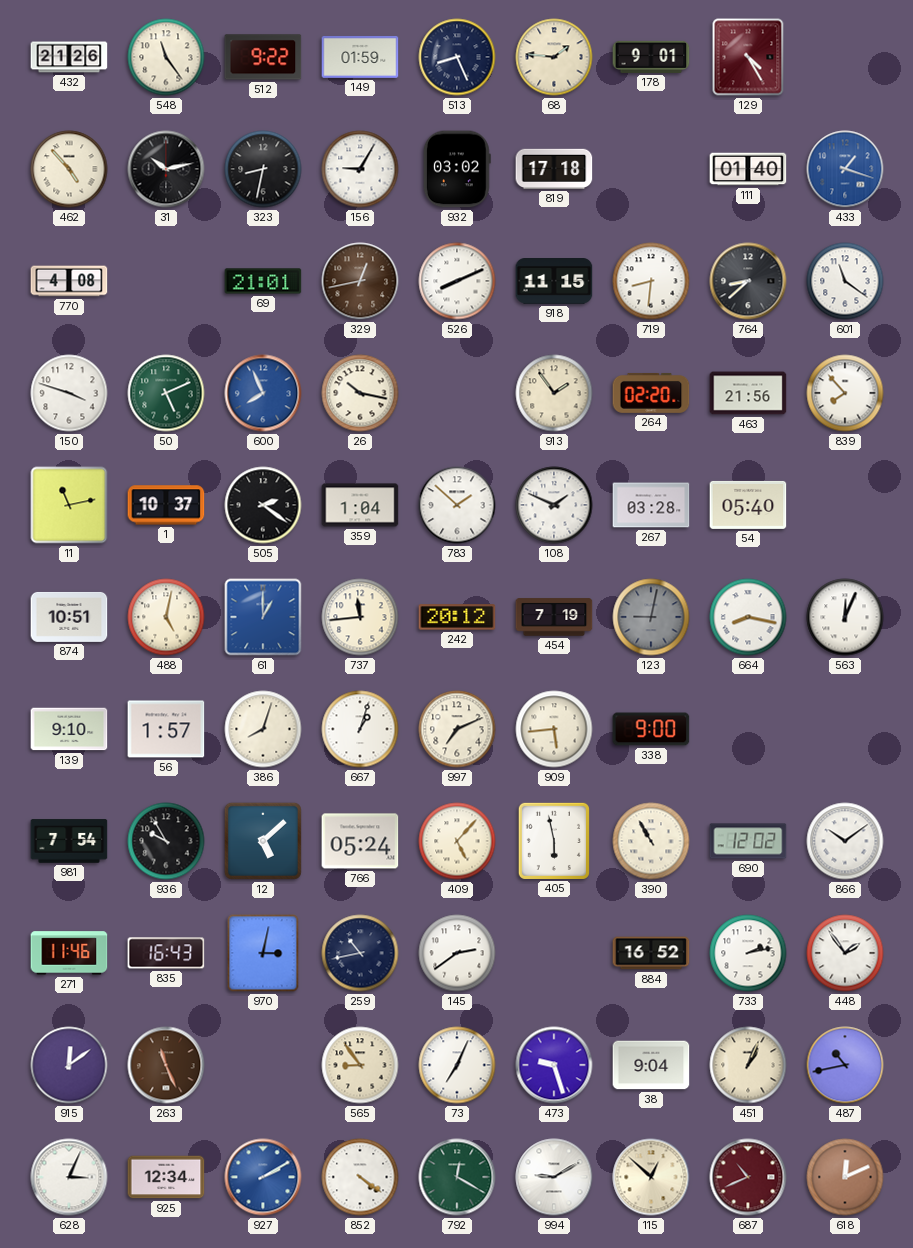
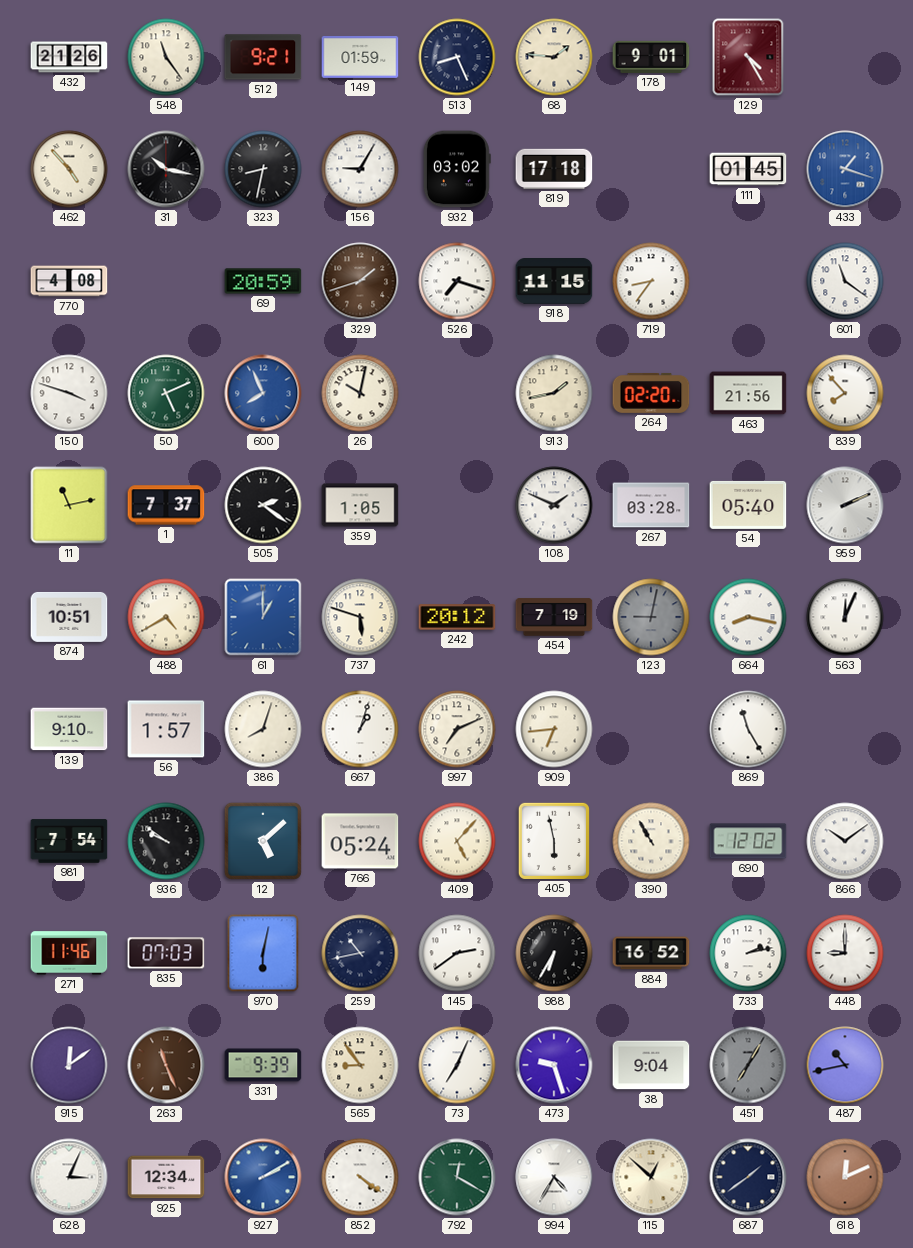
512: 9:22 -> 9:21 (263, 57)
31: 10:13 -> 10:17 (166, 169)
111: 01:40 -> 01:45 (748, 169)
69: 21:01 -> 20:59 (263, 281)
329: 12:43 -> 1:42 (360, 281)
526: 8:11 -> 7:18 (457, 281)
719: 8:31 -> 8:36 (651, 281)
764: 8:38 -> none (748, 281)
26: 10:17 -> 10:02 (360, 393)
913: 1:54 -> 1:43 (554, 393)
1: 10:37 -> 7:37 (166, 505)
359: 1:04 -> 1:05 (360, 505)
783: 1:52 -> none (457, 505)
959: none -> 2:11 (845, 505)
488: 5:02 -> 4:40 (166, 617)
737: 11:44 -> 5:48 (360, 617)
909: 5:44 -> 6:44 (554, 729)
338: 9:00 -> none (651, 729)
869: none -> 11:25 (748, 729)
936: 9:55 -> 9:51 (166, 841)
835: 16:43 -> 07:03 (166, 953)
970: 3:02 -> 6:02 (263, 953)
988: none -> 6:35 (554, 953)
448: 1:54 -> 9:00 (845, 953)
331: none -> 9:39 (263, 1065)
451: 1:04 -> 7:05 (748, 1065)
451 dial: cream -> grey (748, 1065)
994: 9:10 -> 4:35 (554, 1177)
687: 10:41 -> 1:39 (748, 1177)
687 dial: burgundy -> navy (748, 1177)
